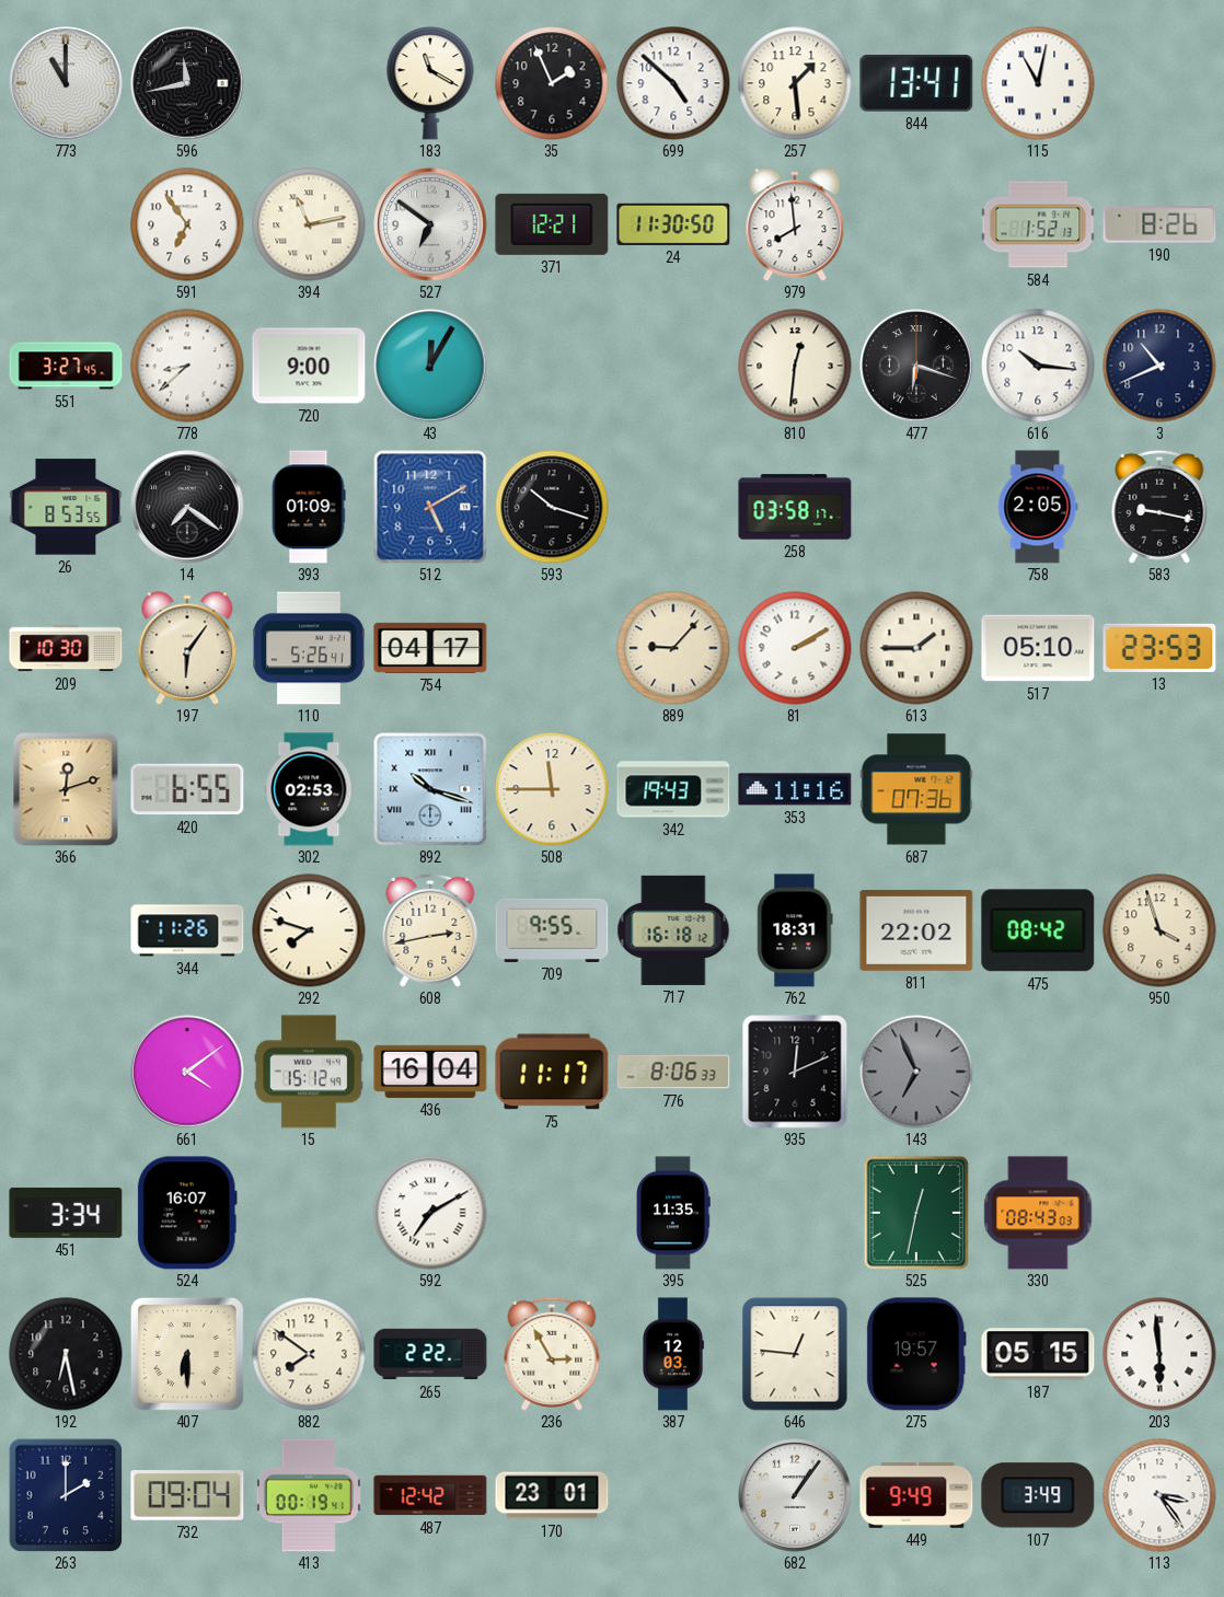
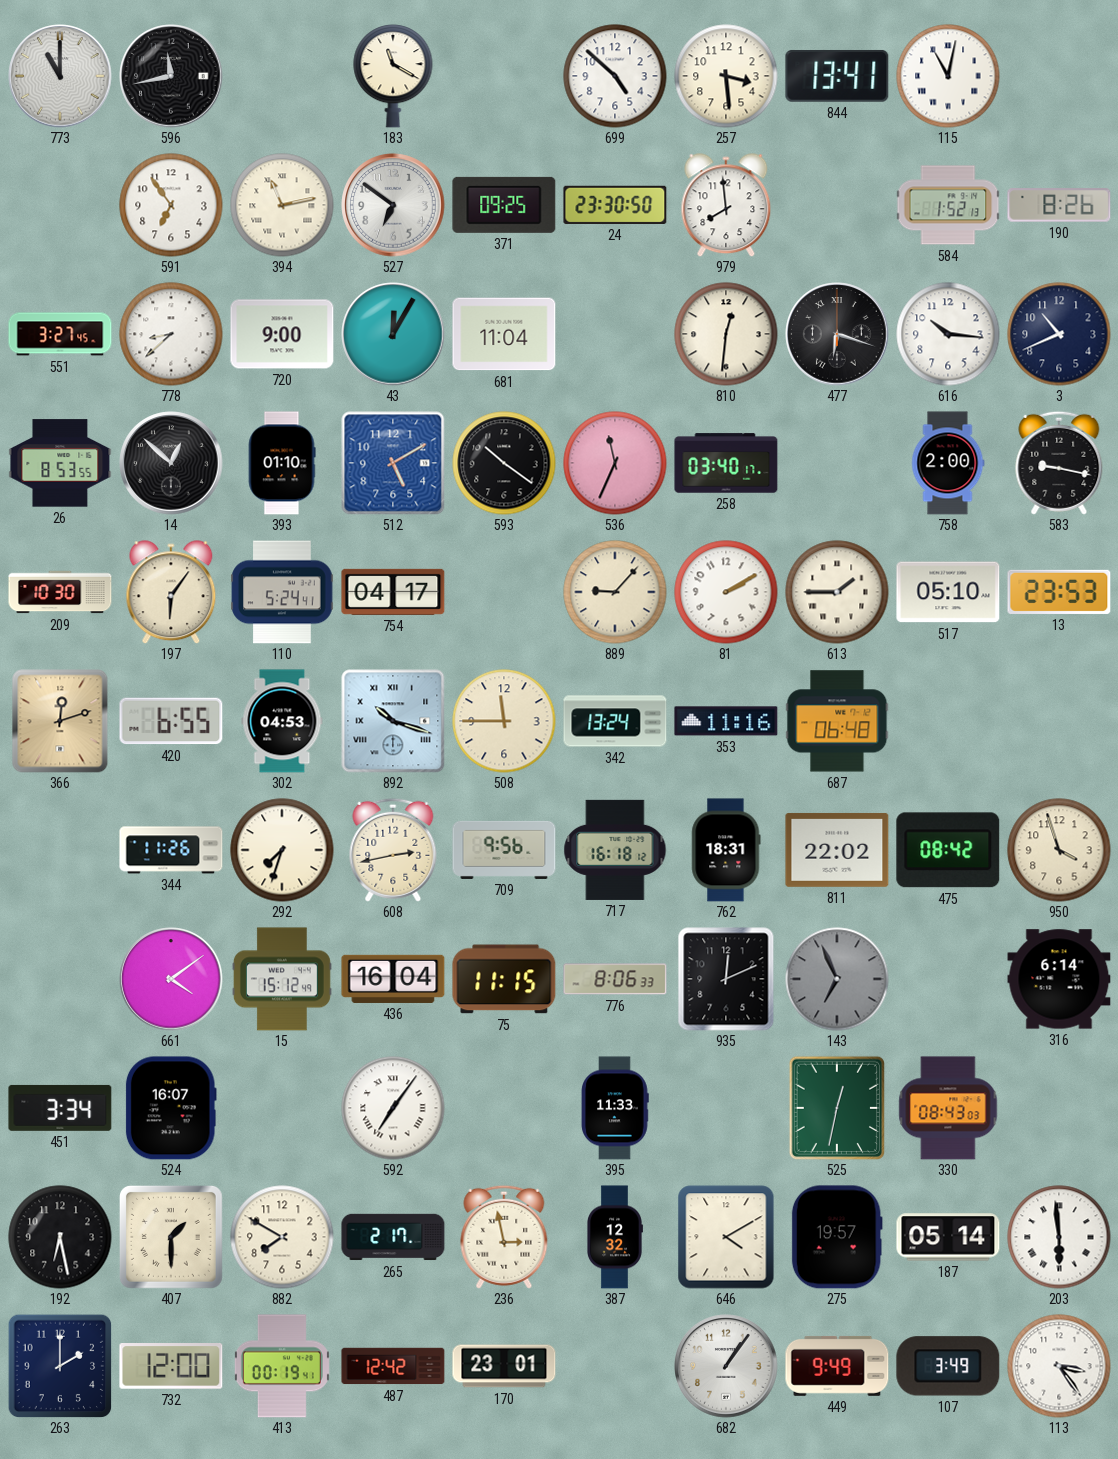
35: 1:56 -> none (552, 83)
257: 1:29 -> 3:29 (726, 76)
371: 12:21 -> 09:25 (504, 205)
24: 11:30 -> 23:30 (615, 205)
681: none -> 11:04 (504, 334)
14: 7:21 -> 12:52 (171, 463)
393: 01:09 -> 01:10 (282, 463)
593: 10:18 -> 10:21 (504, 463)
536: none -> 11:34 (615, 463)
258: 03:58 -> 03:40 (726, 463)
758: 2:05 -> 2:00 (948, 463)
110: 5:26 -> 5:24 (282, 592)
302: 02:53 -> 04:53 (282, 721)
342: 19:43 -> 13:24 (615, 721)
687: 07:36 -> 06:48 (837, 721)
292: 7:48 -> 7:33 (282, 850)
709: 9:55 -> 9:56 (504, 850)
75: 11:17 -> 11:15 (504, 979)
316: none -> 6:14 (1059, 979)
592: 7:10 -> 7:06 (393, 1108)
395: 11:35 -> 11:33 (615, 1108)
407: 6:30 -> 1:30 (171, 1237)
882: 7:51 -> 7:50 (282, 1237)
265: 2:22 -> 2:17 (393, 1237)
236: 2:55 -> 2:58 (504, 1237)
387: 12:03 -> 12:32 (615, 1237)
646: 12:46 -> 4:10 (726, 1237)
187: 05:15 -> 05:14 (948, 1237)
732: 09:04 -> 12:00 (171, 1367)
